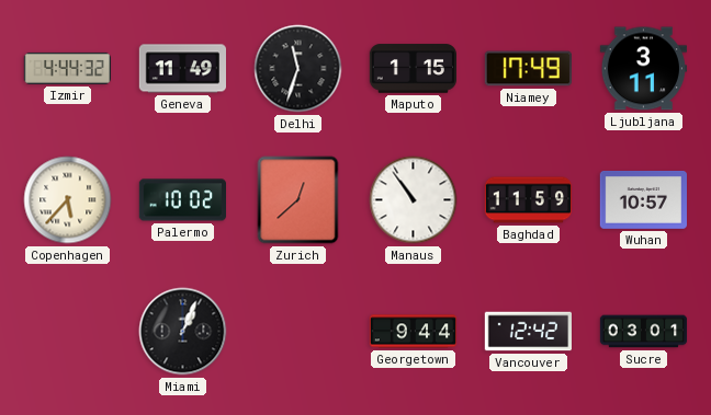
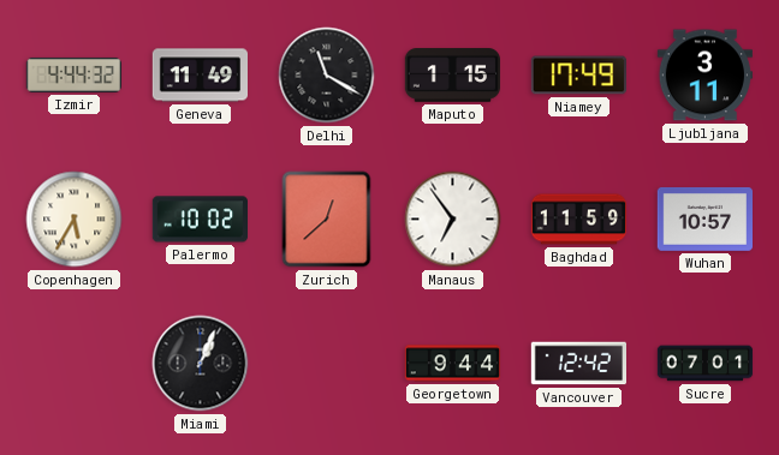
Delhi: 11:33 -> 11:20 (327, 76)
Copenhagen: 5:37 -> 5:35 (75, 220)
Manaus: 10:54 -> 6:54 (453, 220)
Sucre: 03:01 -> 07:01 (706, 364)
